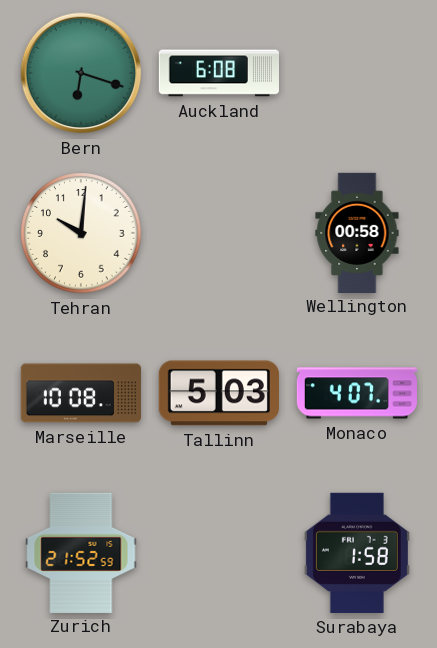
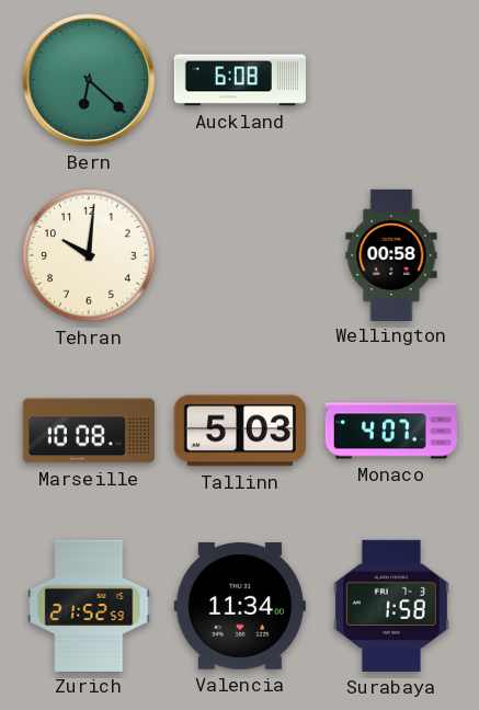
Bern: 6:18 -> 6:22 (89, 80)
Valencia: none -> 11:34 (240, 607)
